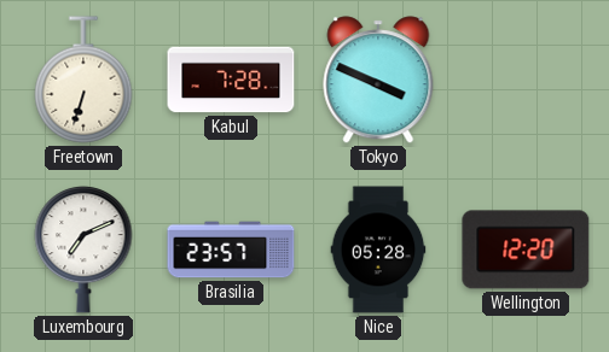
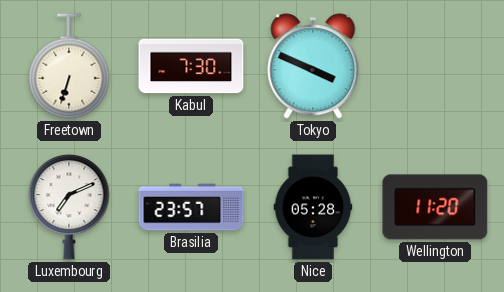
Kabul: 7:28 -> 7:30 (191, 66)
Wellington: 12:20 -> 11:20 (435, 207)
